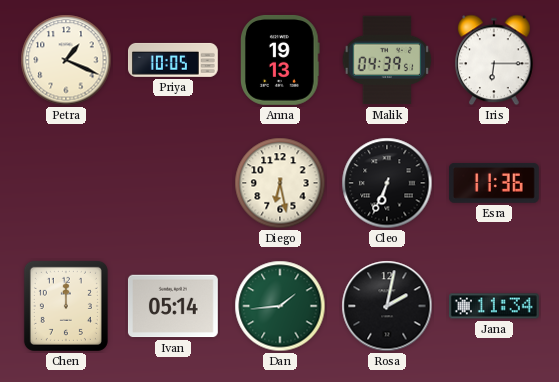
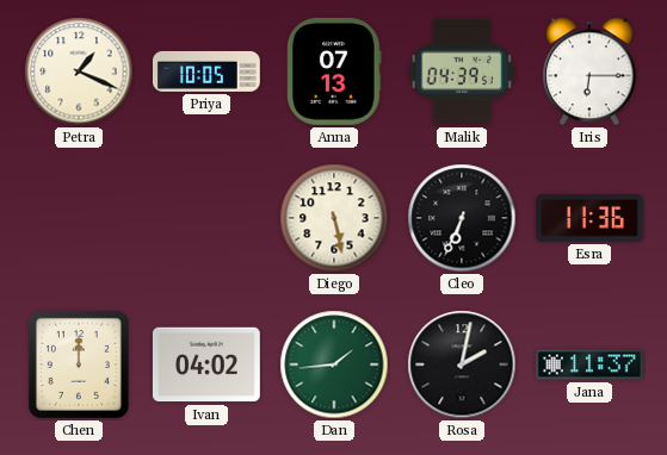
Anna: 19:13 -> 07:13 (334, 71)
Diego: 6:28 -> 5:28 (334, 218)
Ivan: 05:14 -> 04:02 (206, 364)
Jana: 11:34 -> 11:37 (589, 364)
